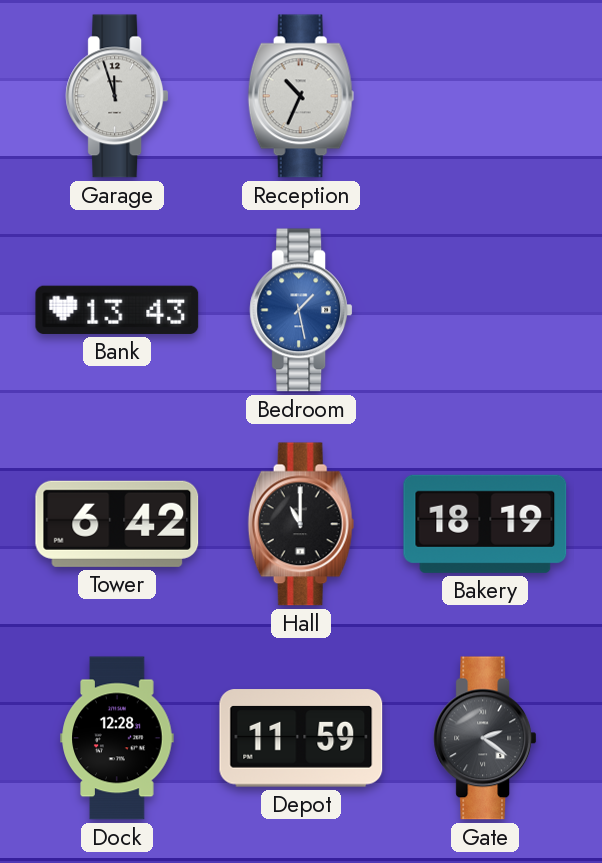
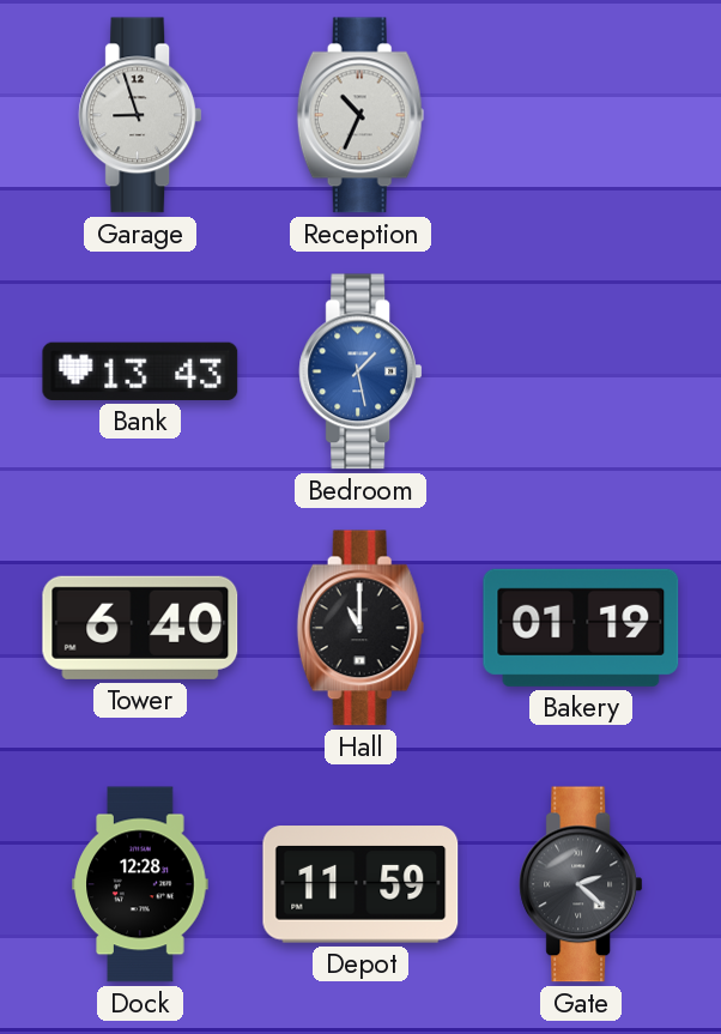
Garage: 11:57 -> 8:57 (140, 115)
Tower: 6:42 -> 6:40 (140, 628)
Bakery: 18:19 -> 01:19 (581, 628)
Gate: 2:21 -> 2:22 (581, 884)
